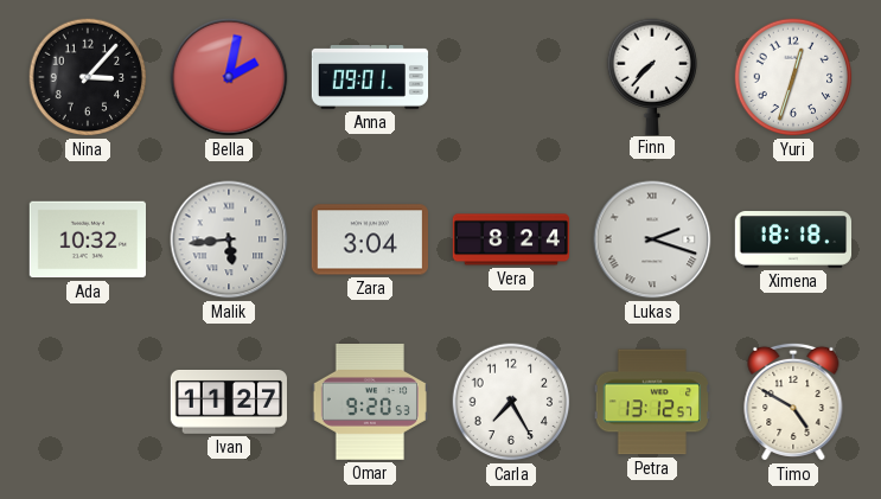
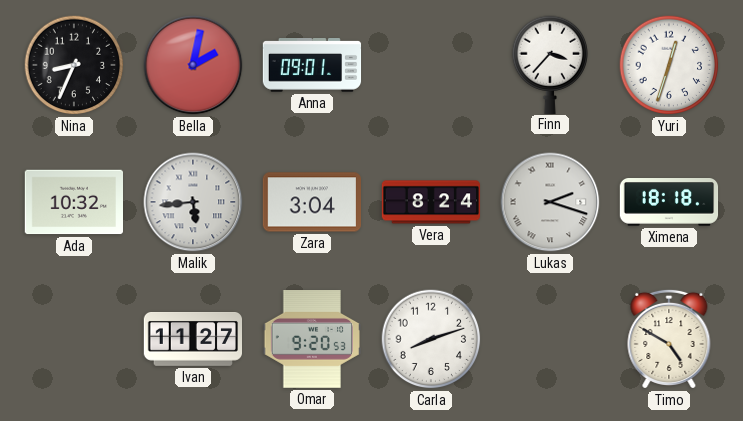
Nina: 3:07 -> 8:34 (74, 65)
Finn: 7:37 -> 3:37 (550, 64)
Carla: 7:25 -> 8:12 (431, 339)
Petra: 13:12 -> none (652, 402)
